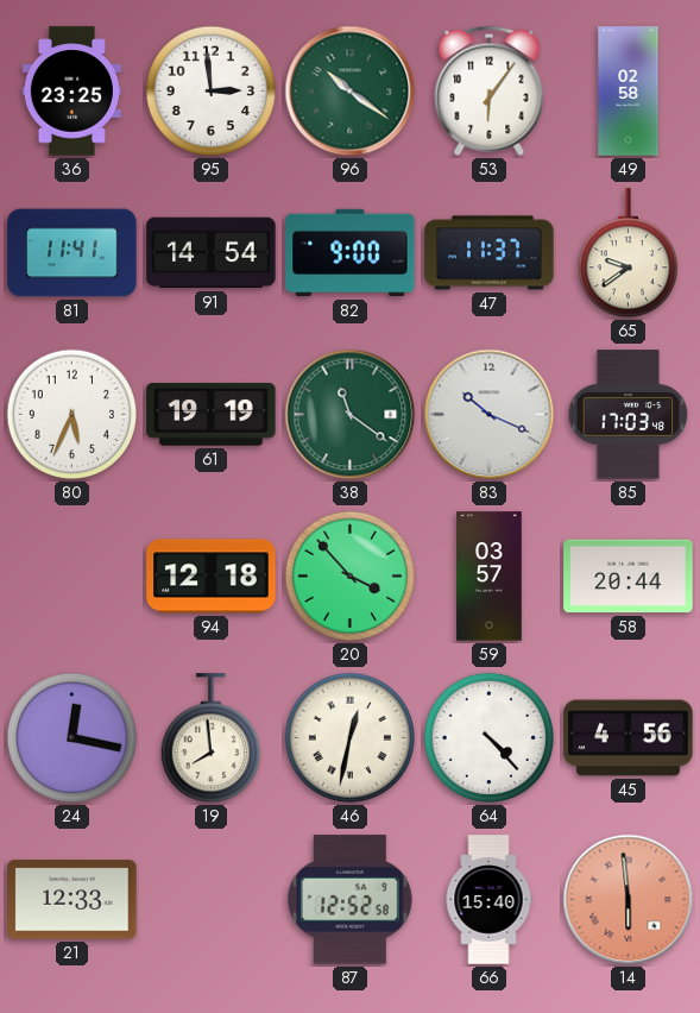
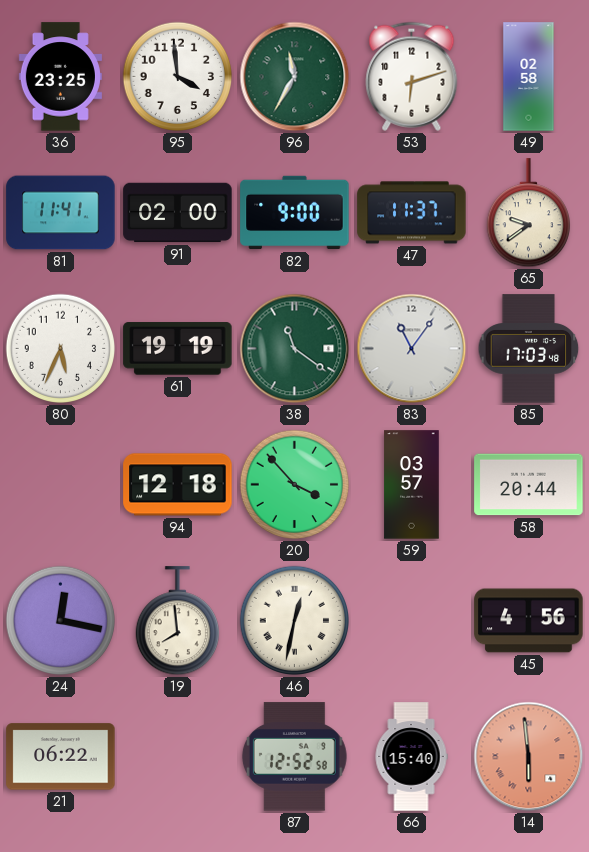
95: 2:59 -> 3:59 (178, 77)
96: 10:21 -> 11:35 (295, 77)
53: 6:06 -> 6:12 (412, 76)
91: 14:54 -> 02:00 (178, 213)
83: 10:19 -> 11:06 (412, 349)
64: 4:23 -> none (490, 738)
21: 12:33 -> 06:22 (61, 757)
